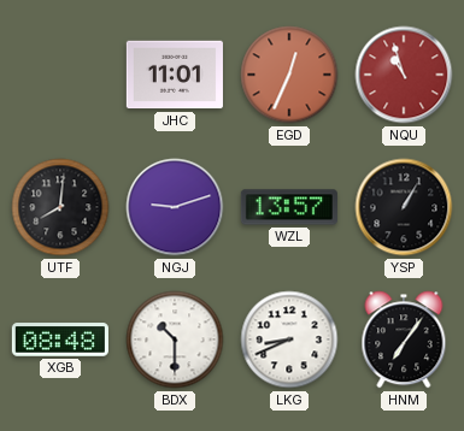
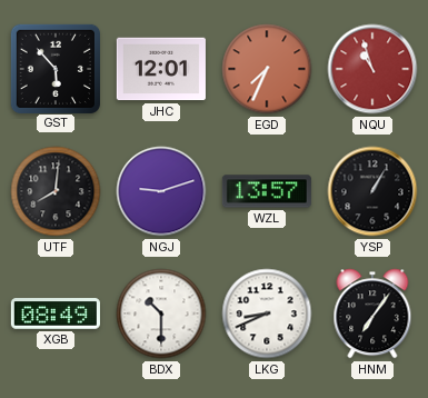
GST: none -> 5:53 (54, 68)
JHC: 11:01 -> 12:01 (161, 69)
EGD: 12:34 -> 7:34 (267, 69)
XGB: 08:48 -> 08:49 (56, 314)
